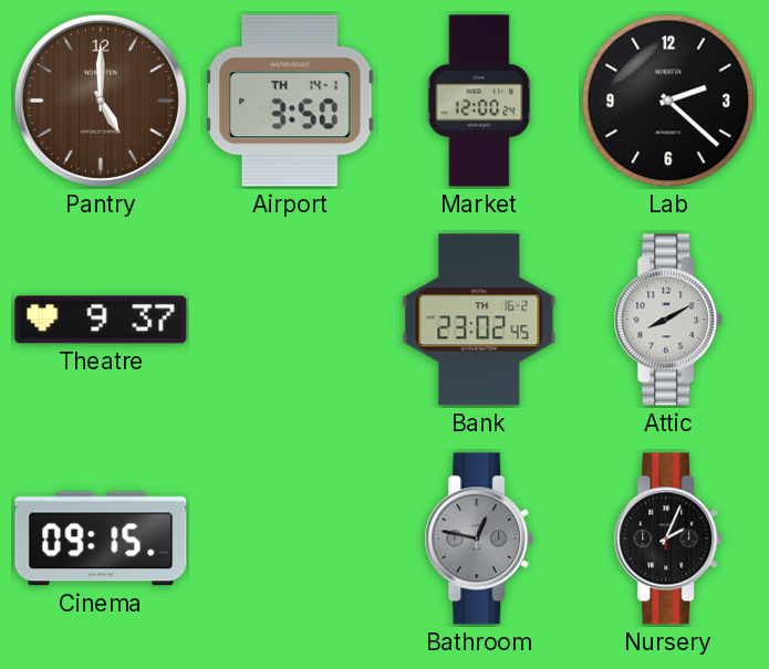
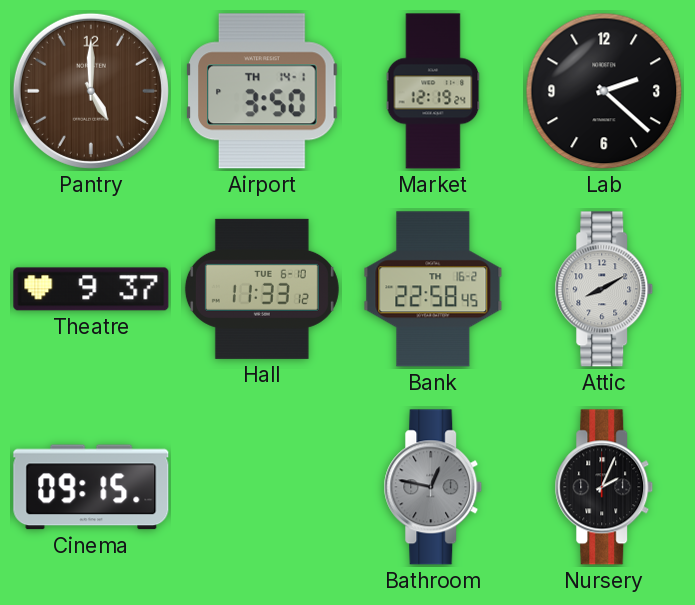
Market: 12:00 -> 12:19 (433, 91)
Hall: none -> 11:33 (262, 289)
Bank: 23:02 -> 22:58 (433, 289)
